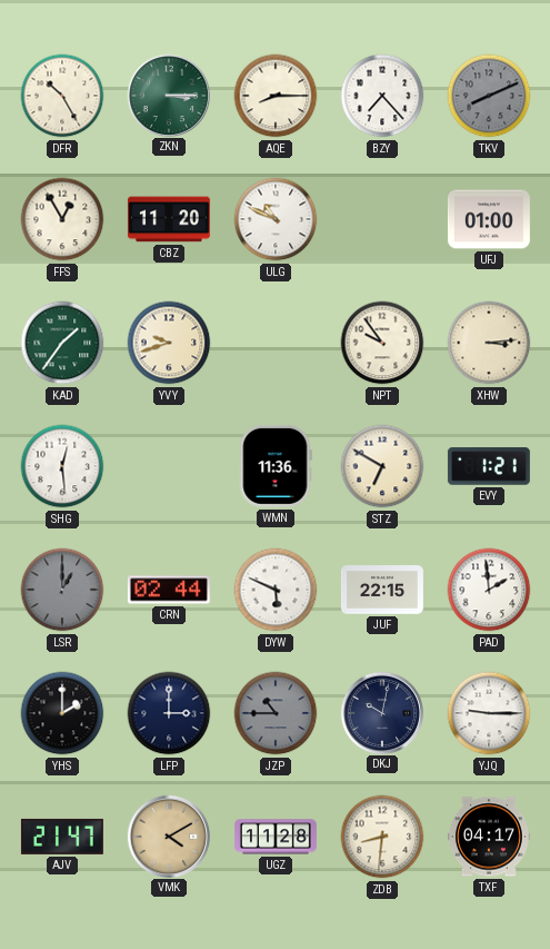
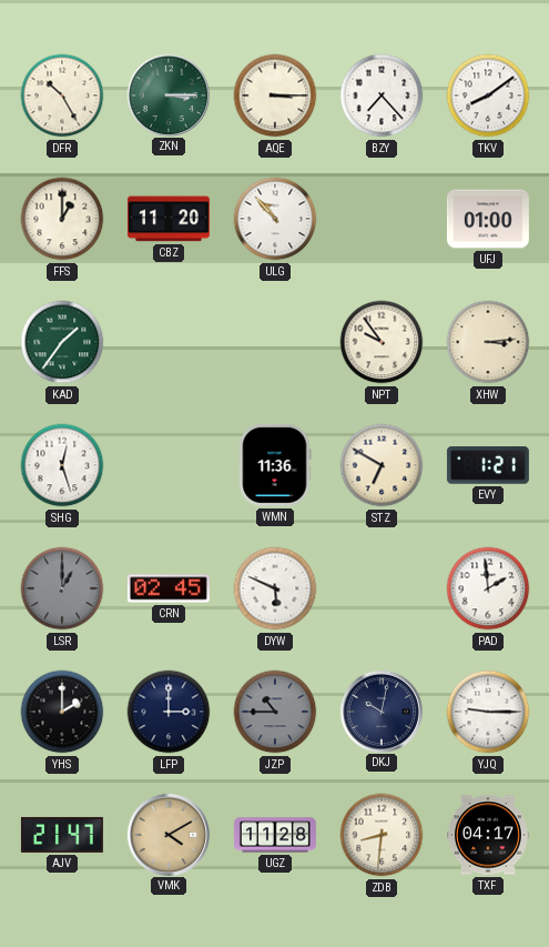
AQE: 8:15 -> 3:15 (275, 95)
TKV: 8:11 -> 8:09 (488, 95)
TKV dial: grey -> white (488, 95)
FFS: 12:55 -> 1:00 (62, 219)
ULG: 10:49 -> 10:53 (275, 219)
YVY: 9:42 -> none (169, 343)
SHG: 12:29 -> 12:27 (62, 465)
CRN: 02:44 -> 02:45 (169, 588)
JUF: 22:15 -> none (382, 590)
